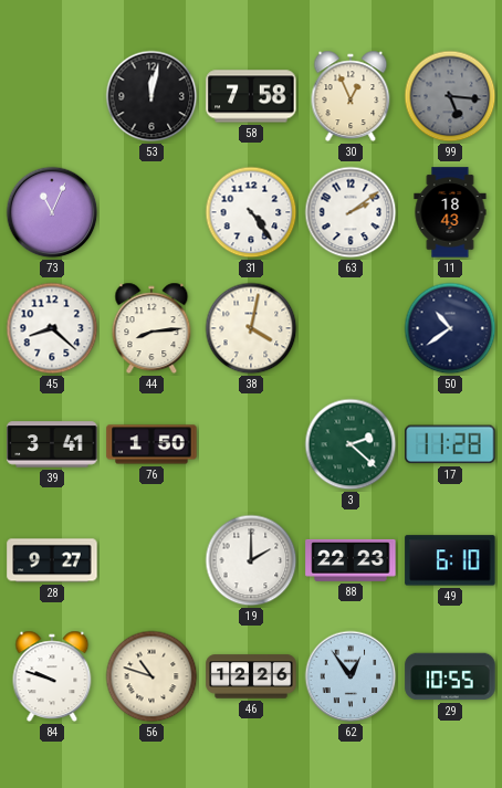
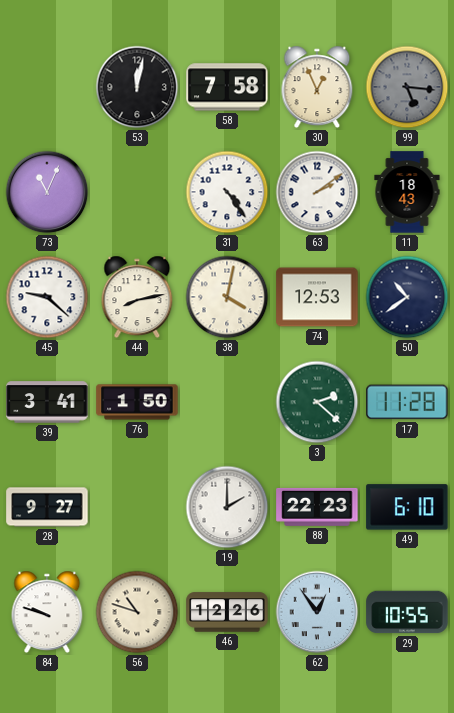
45: 8:22 -> 9:22 (47, 297)
44: 8:14 -> 8:13 (137, 297)
74: none -> 12:53 (317, 297)
